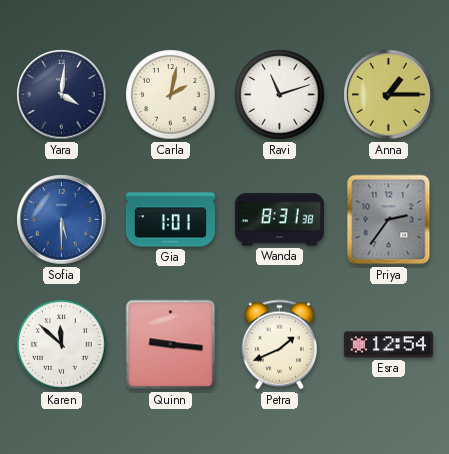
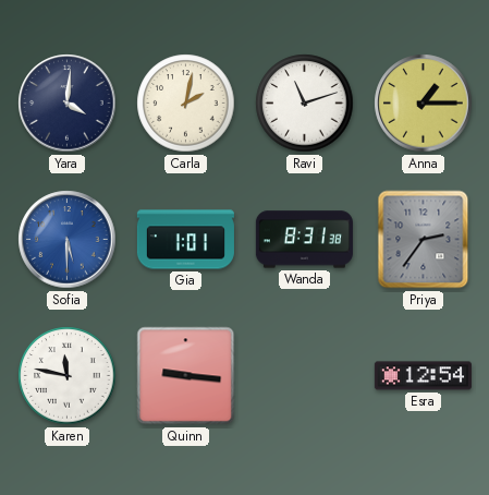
Karen: 11:52 -> 11:47 (68, 376)
Petra: 1:41 -> none (280, 345)
